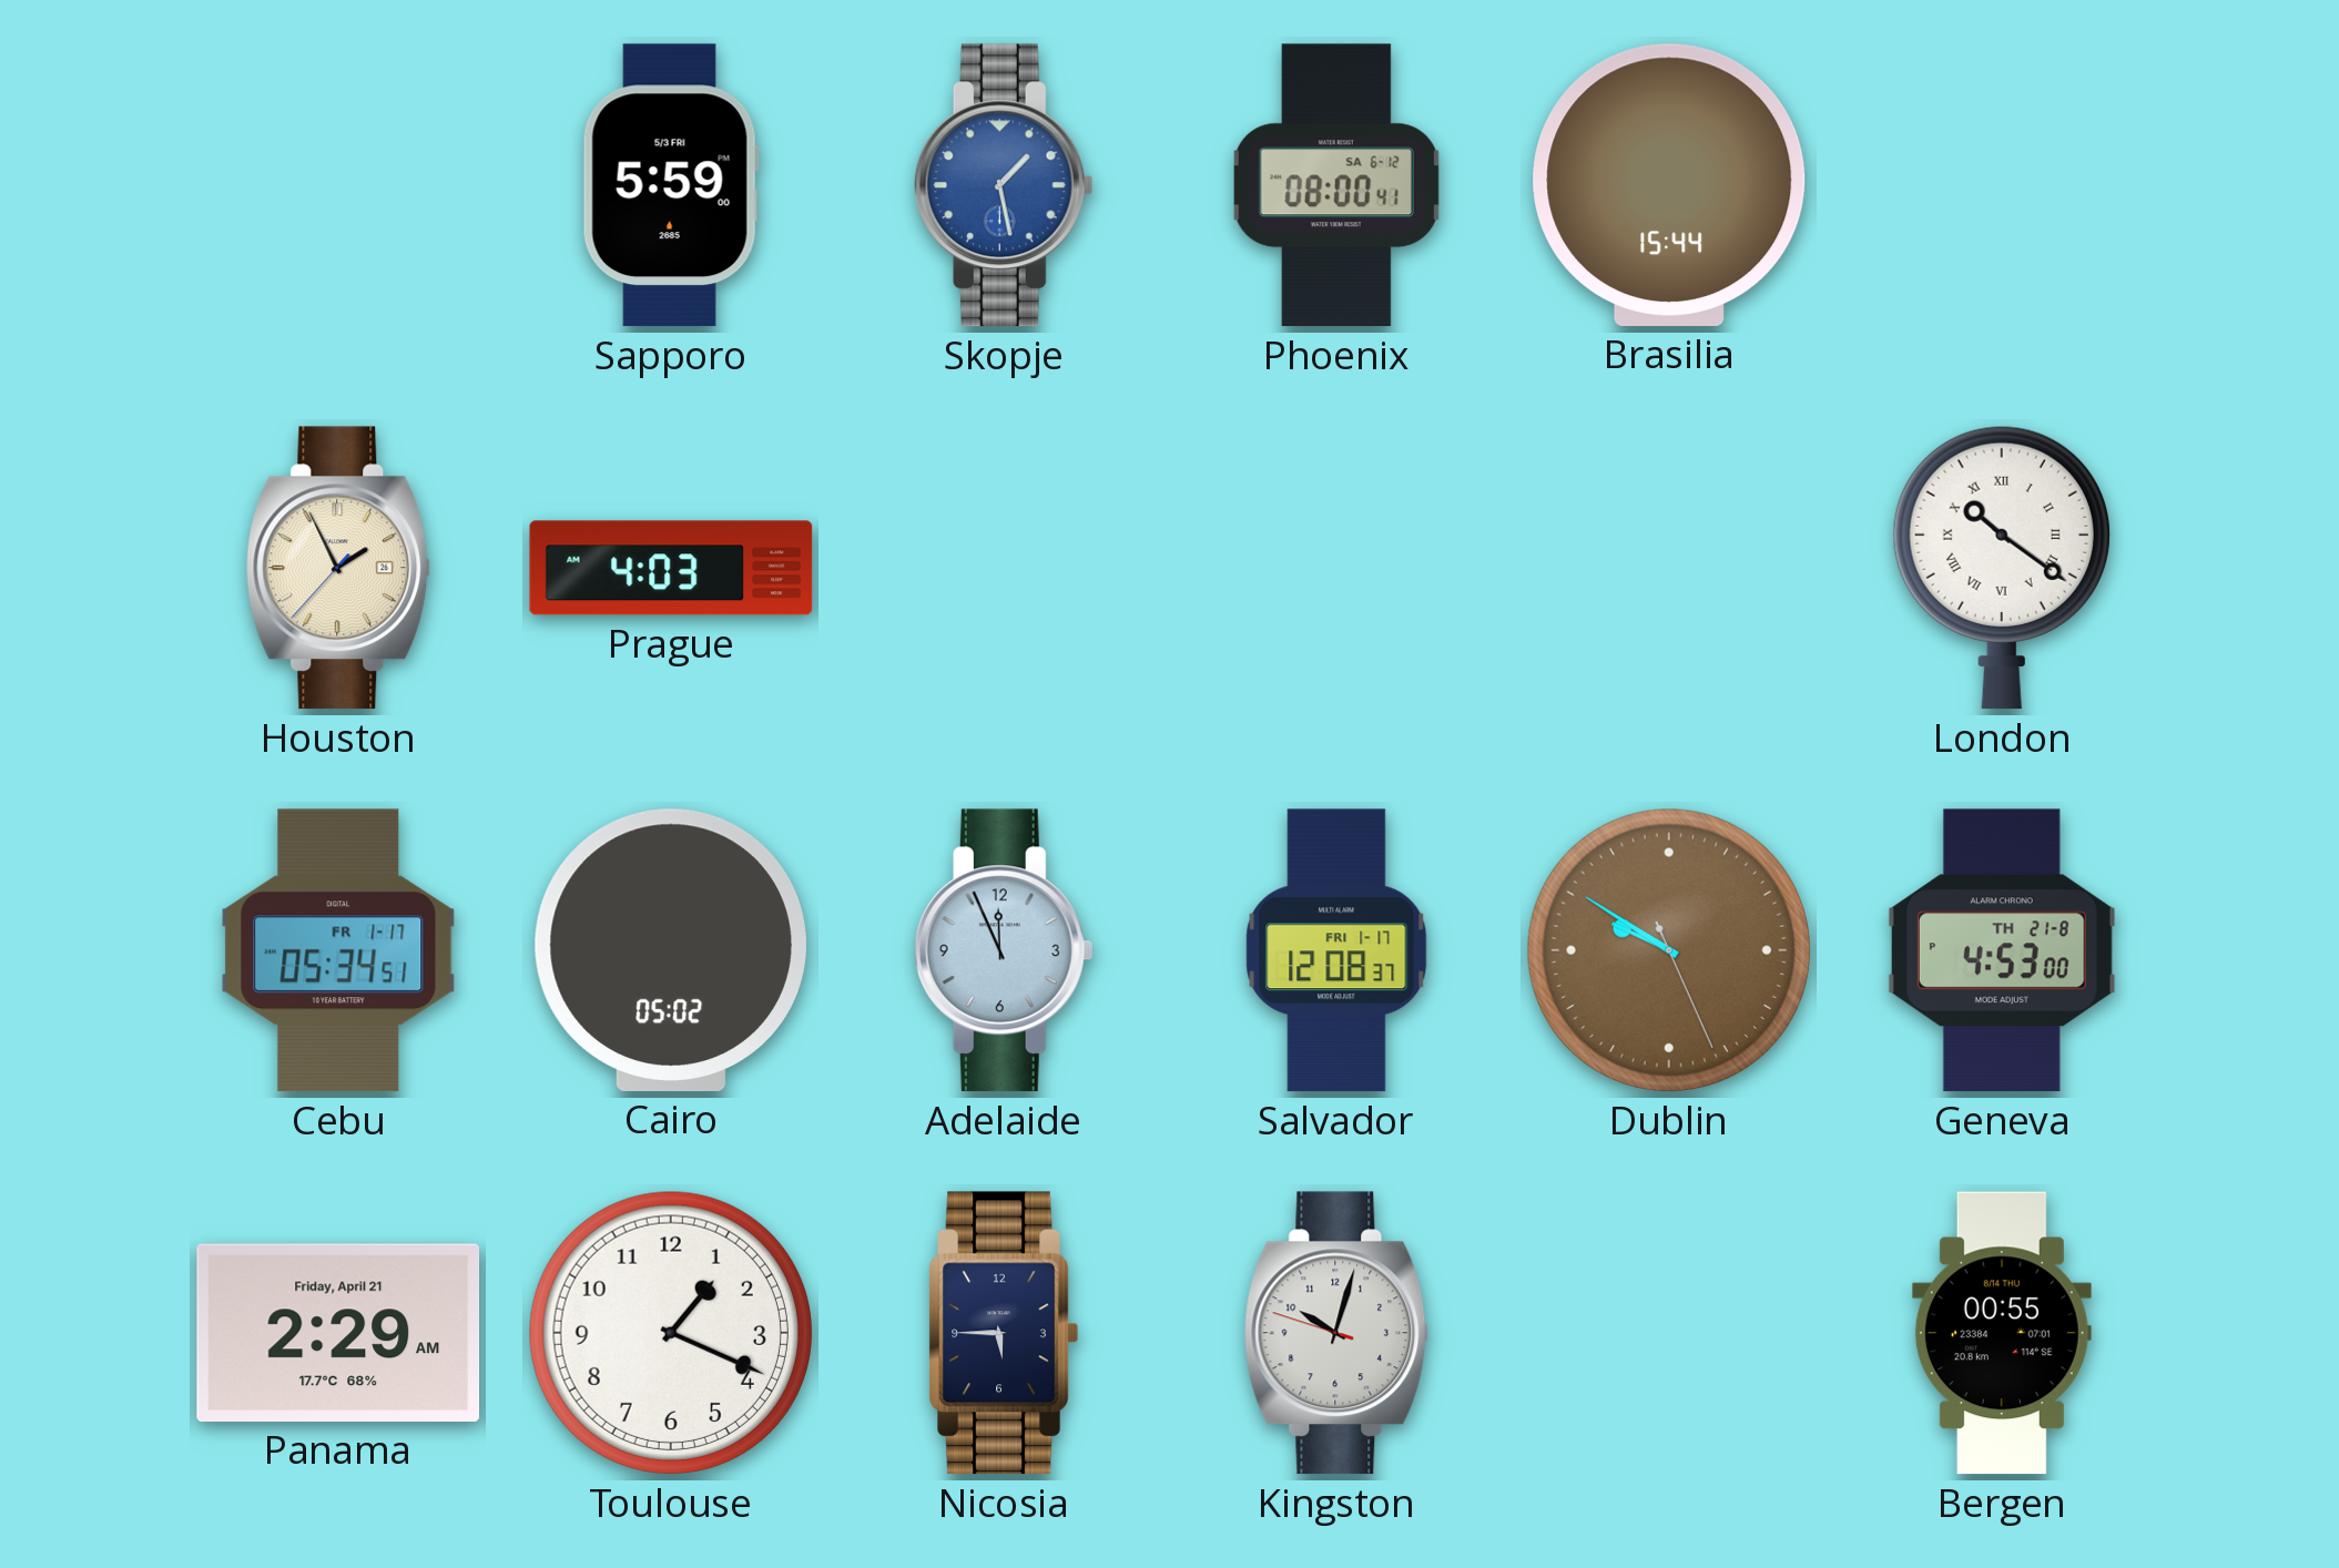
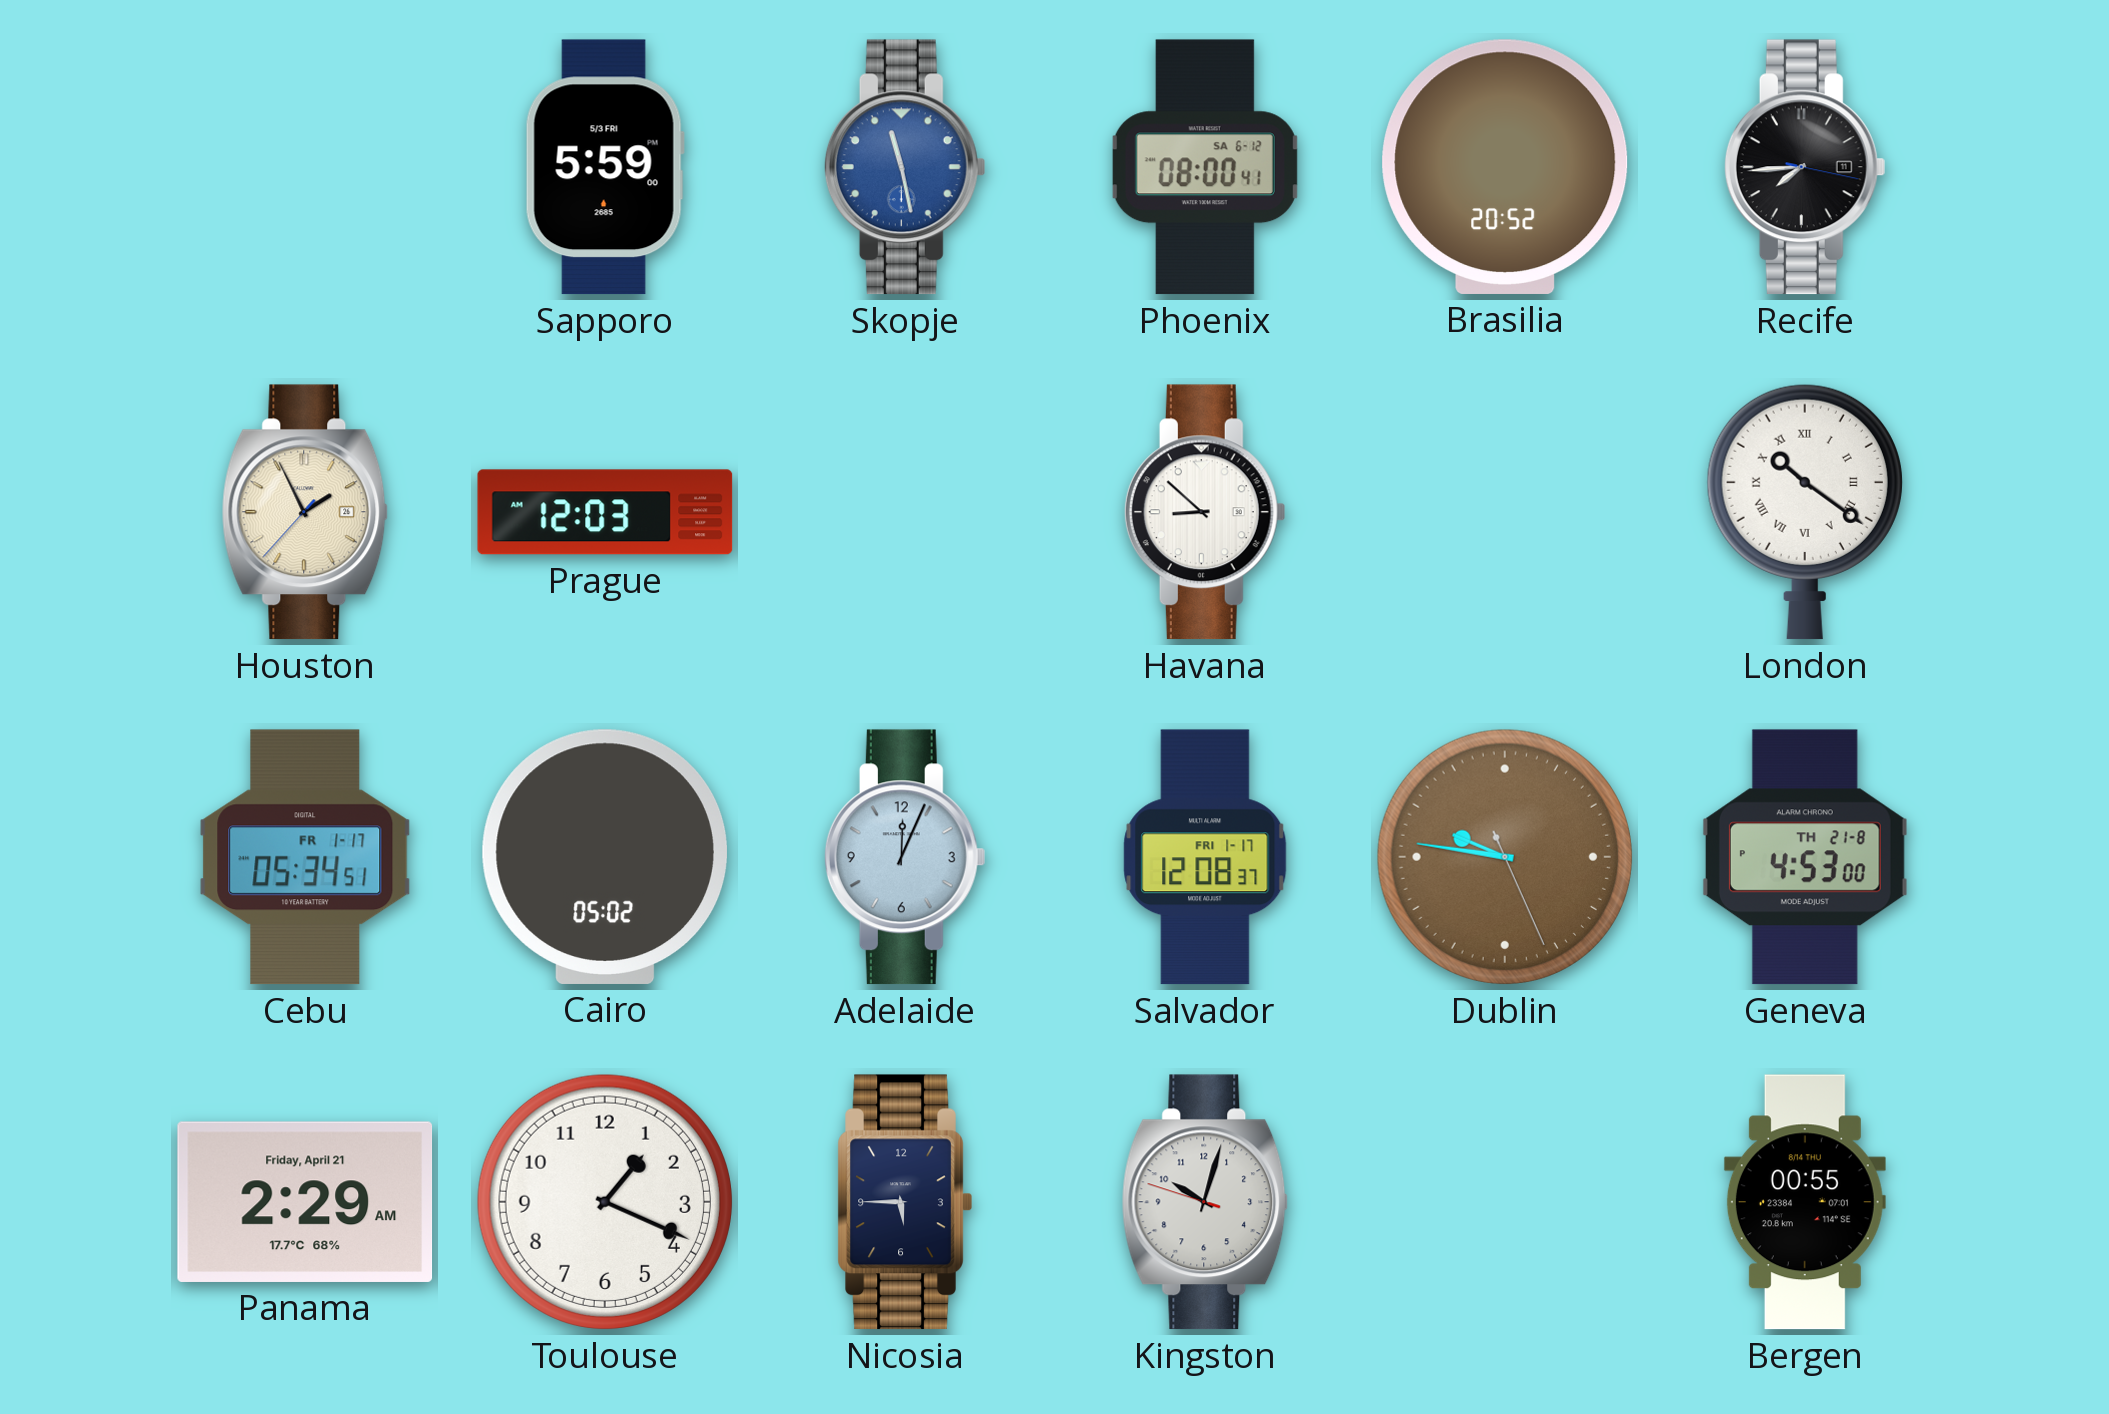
Skopje: 1:28 -> 11:28 (905, 167)
Brasilia: 15:44 -> 20:52 (1505, 167)
Recife: none -> 7:44 (1805, 167)
Prague: 4:03 -> 12:03 (605, 512)
Havana: none -> 8:52 (1205, 512)
Adelaide: 11:56 -> 12:04 (905, 857)
Dublin: 9:50 -> 9:46 (1505, 857)
